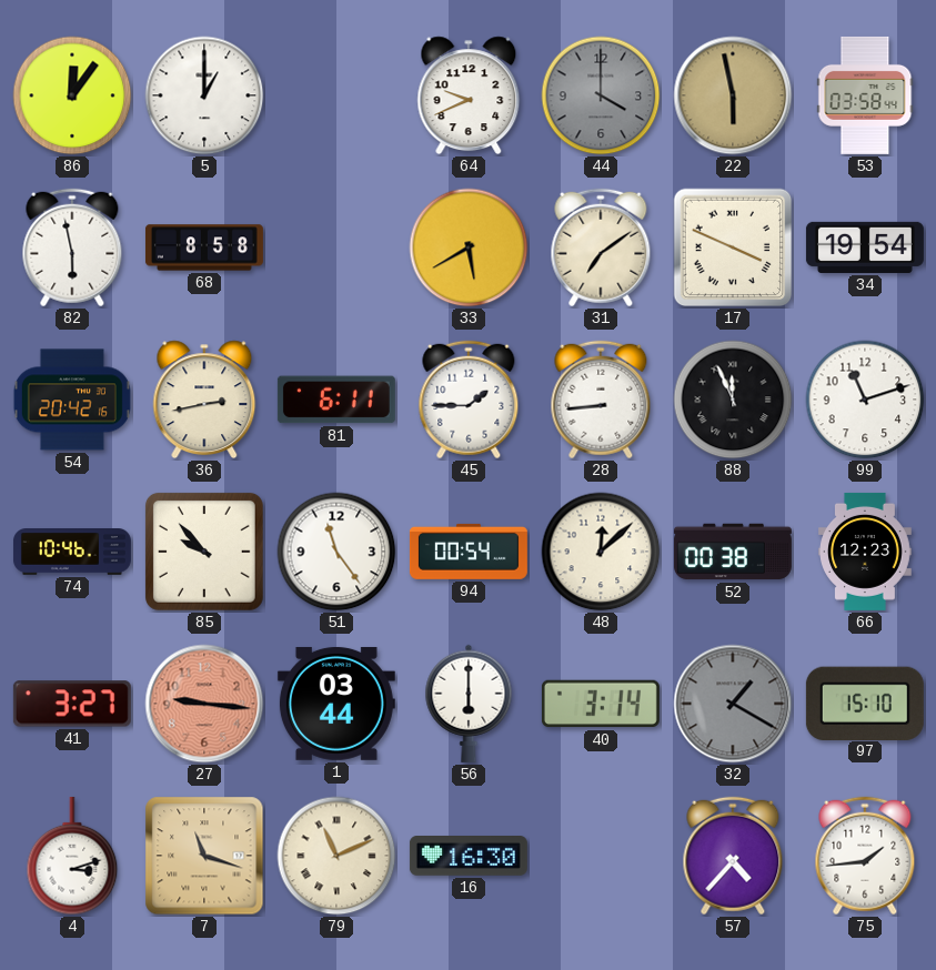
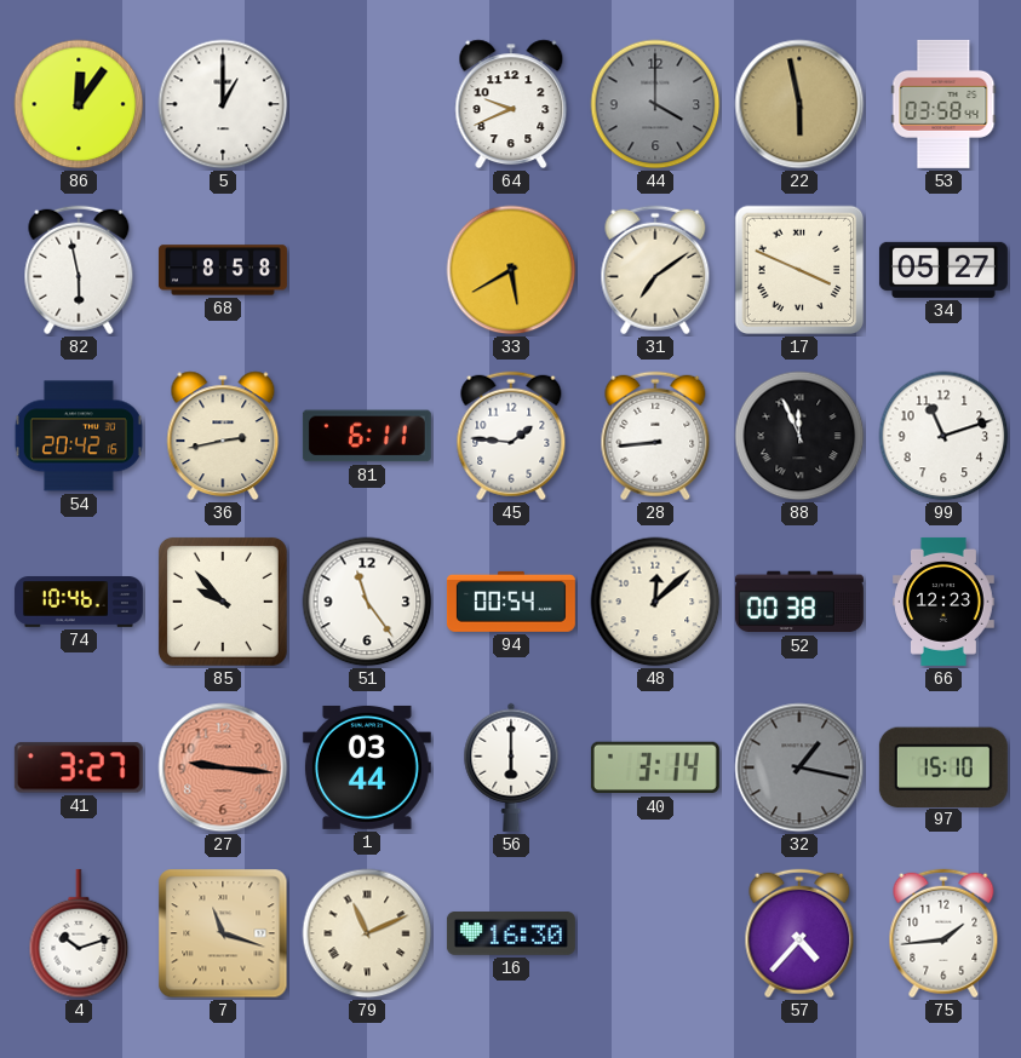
34: 19:54 -> 05:27 (943, 270)
45: 1:45 -> 1:46 (511, 436)
32: 1:20 -> 1:17 (799, 767)
4: 3:12 -> 10:12 (79, 933)
